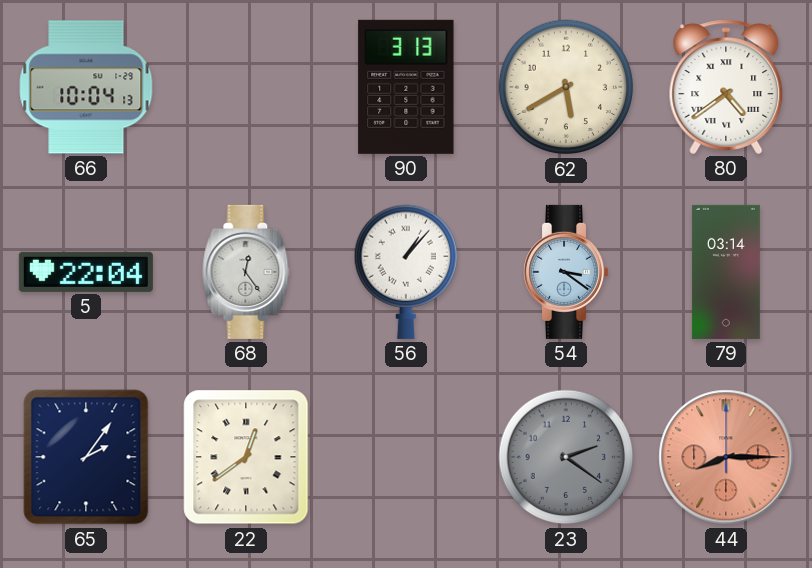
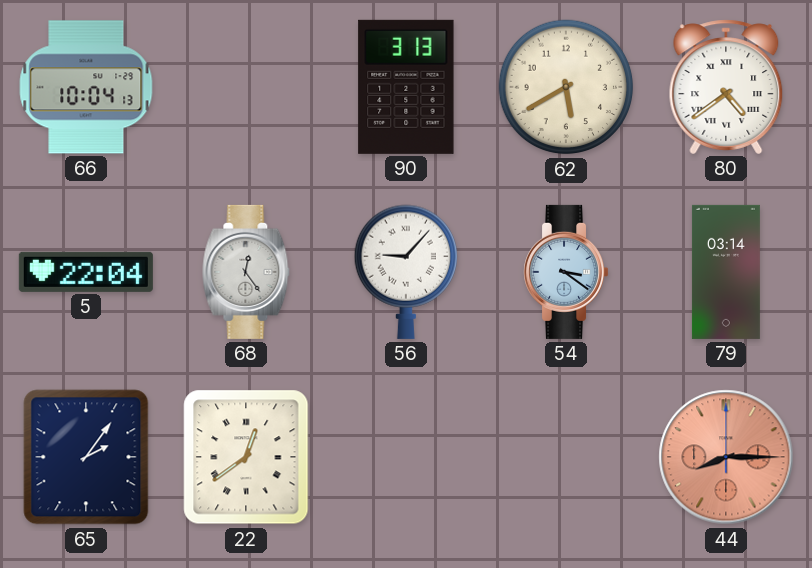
56: 1:07 -> 9:07 (405, 272)
23: 2:21 -> none (566, 457)
